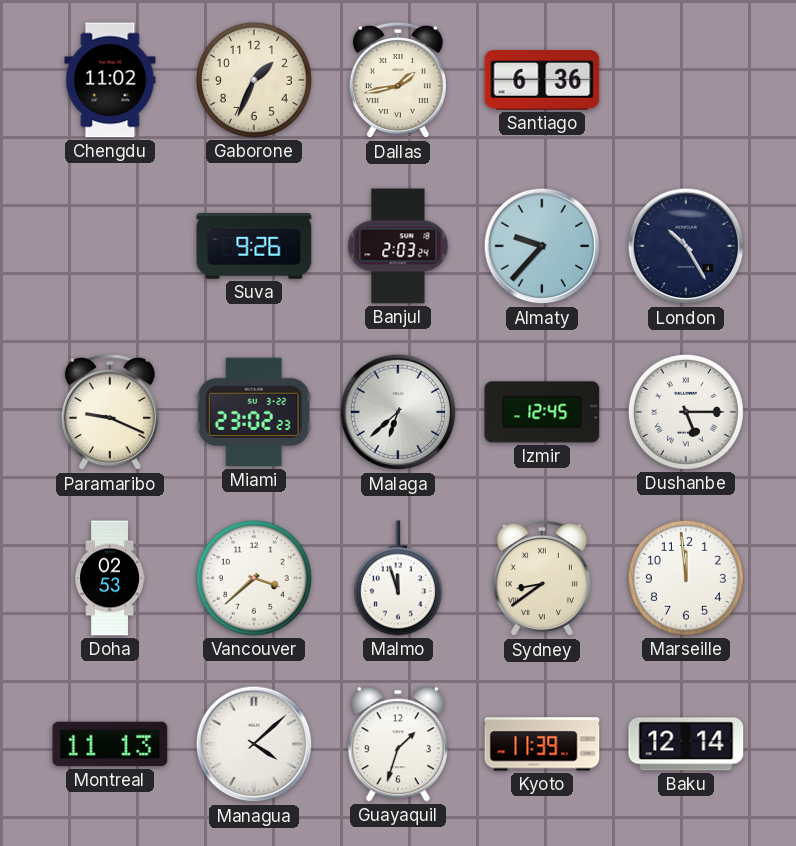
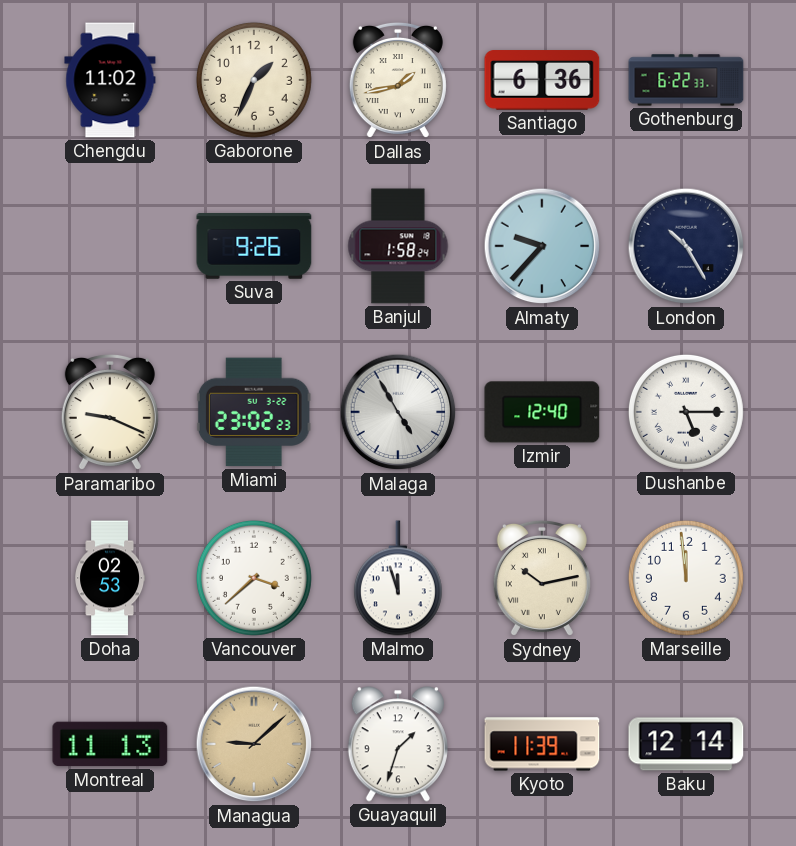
Gothenburg: none -> 6:22 (686, 80)
Banjul: 2:03 -> 1:58 (398, 246)
Malaga: 6:38 -> 4:55 (398, 412)
Izmir: 12:45 -> 12:40 (542, 412)
Sydney: 8:39 -> 10:13 (542, 578)
Managua: 4:08 -> 9:08 (254, 744)
Managua dial: white -> champagne (254, 744)
